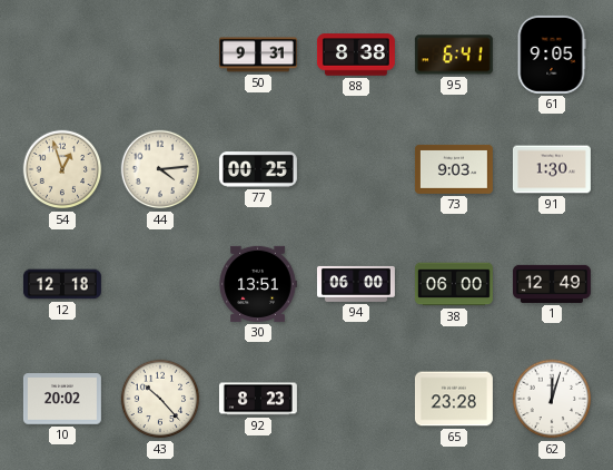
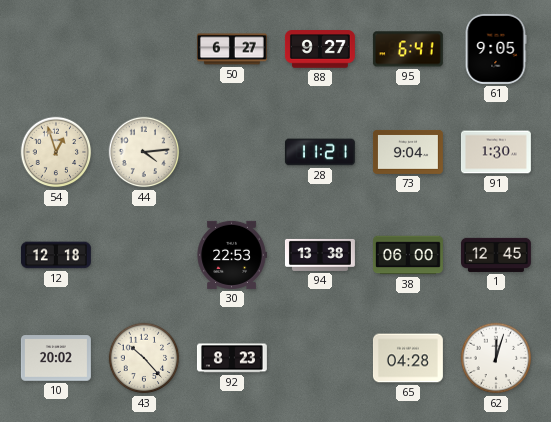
50: 9:31 -> 6:27 (232, 49)
88: 8:38 -> 9:27 (320, 49)
77: 00:25 -> none (258, 169)
28: none -> 11:21 (320, 152)
73: 9:03 -> 9:04 (408, 152)
30: 13:51 -> 22:53 (232, 255)
94: 06:00 -> 13:38 (320, 255)
1: 12:49 -> 12:45 (496, 255)
65: 23:28 -> 04:28 (408, 358)
